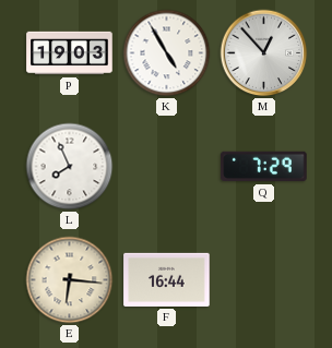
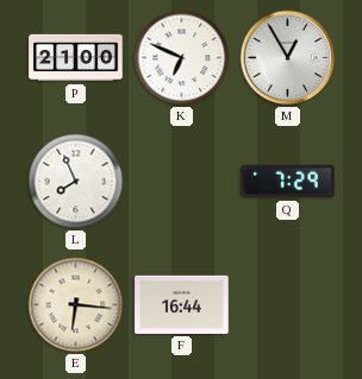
P: 19:03 -> 21:00 (76, 58)
K: 4:55 -> 6:49 (182, 58)
M: 12:53 -> 12:55 (288, 58)
